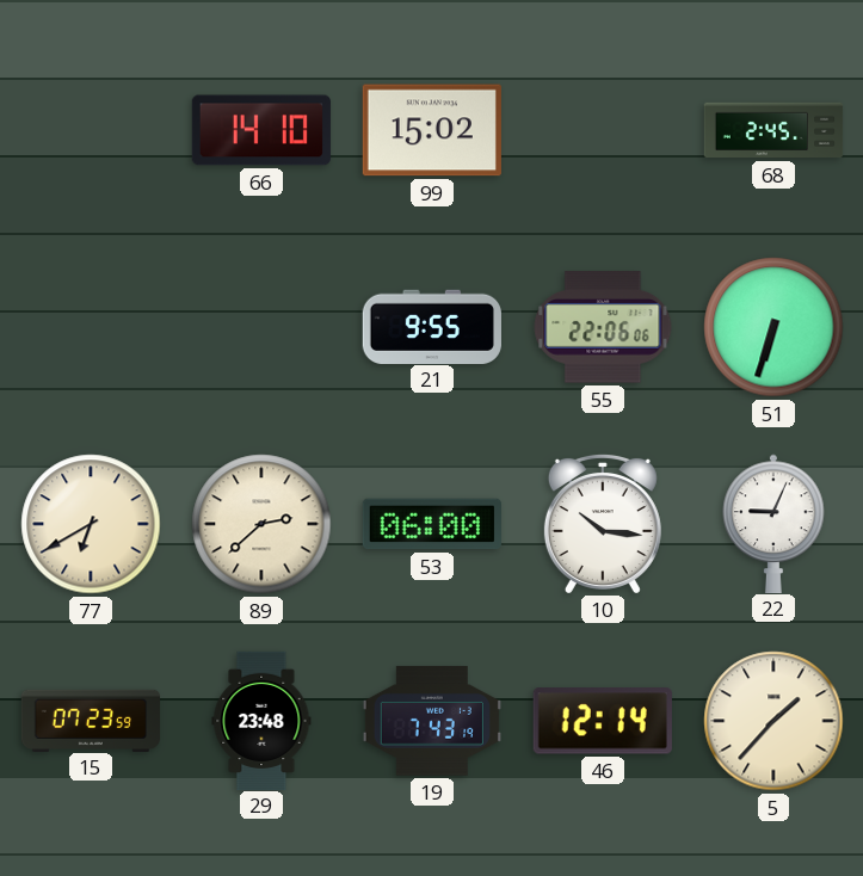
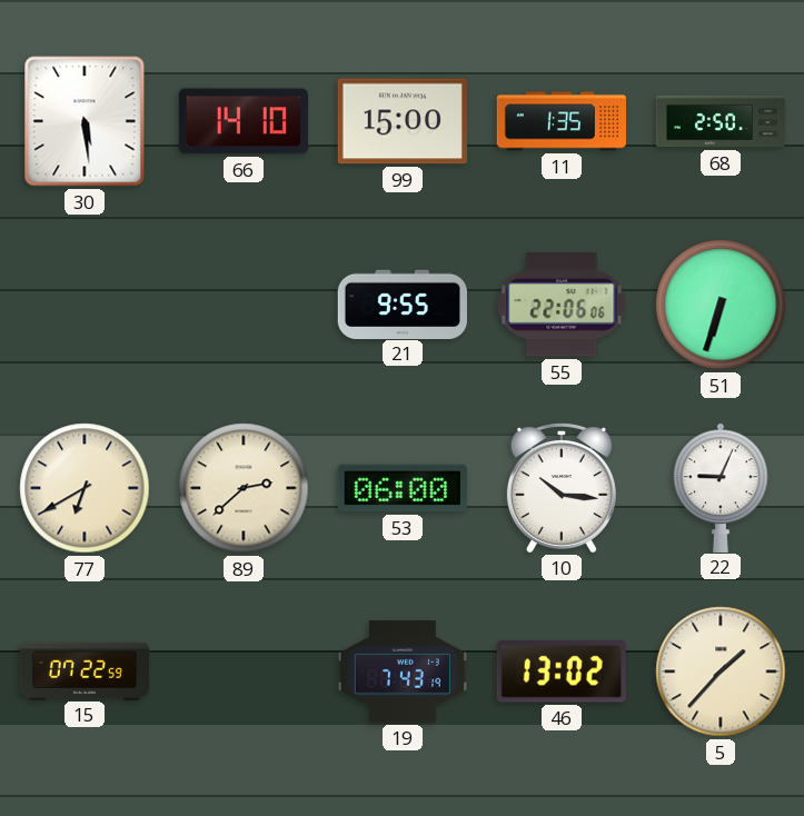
30: none -> 5:29 (85, 121)
99: 15:02 -> 15:00 (403, 121)
11: none -> 1:35 (560, 121)
68: 2:45 -> 2:50 (721, 121)
15: 07:23 -> 07:22 (83, 670)
29: 23:48 -> none (261, 720)
46: 12:14 -> 13:02 (562, 671)
